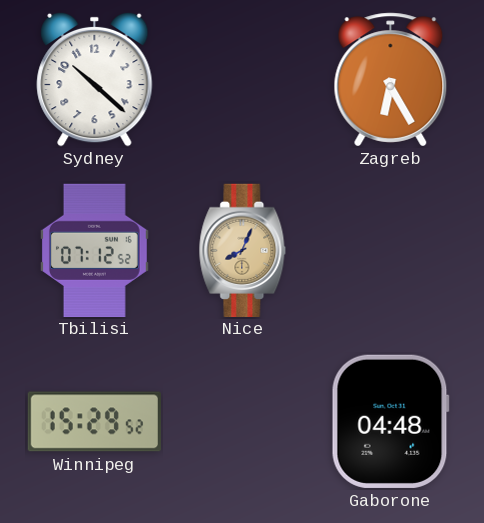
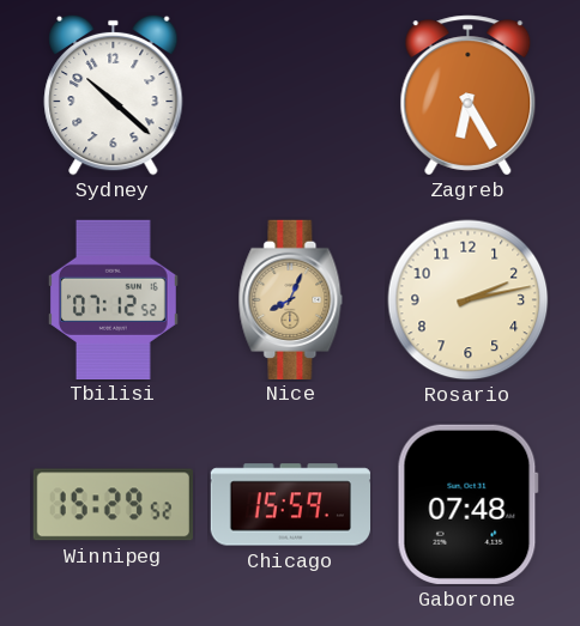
Rosario: none -> 2:13 (469, 300)
Chicago: none -> 15:59 (290, 505)
Gaborone: 04:48 -> 07:48 (467, 504)
